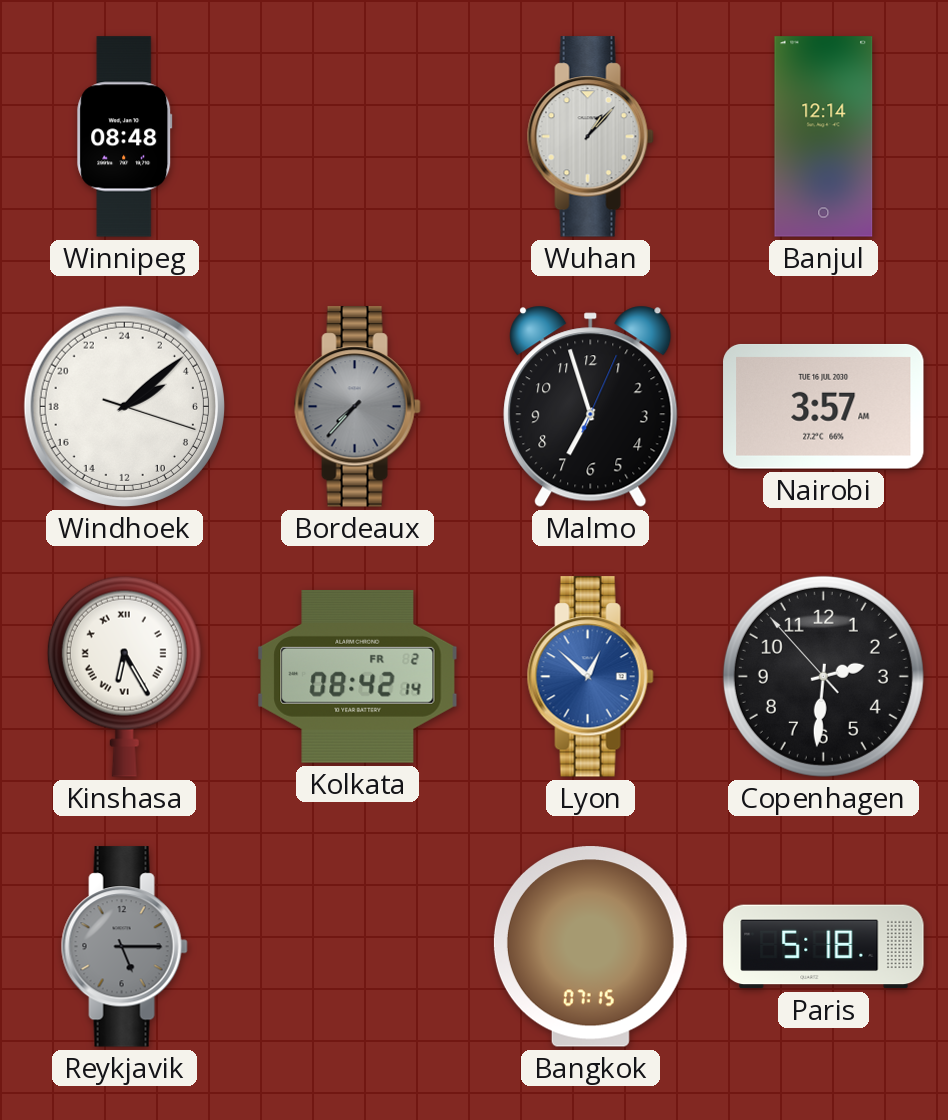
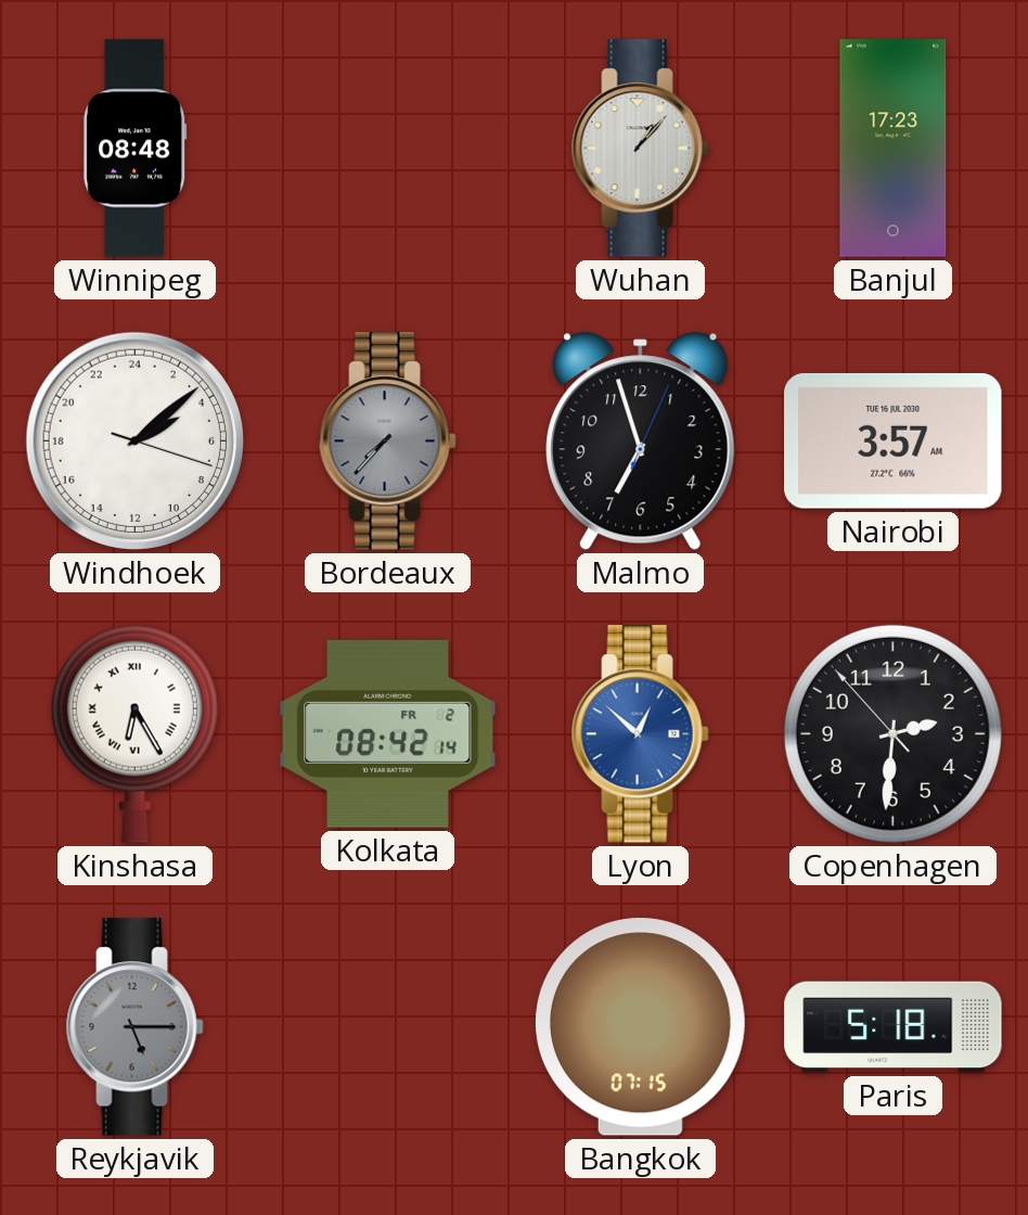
Banjul: 12:14 -> 17:23 (894, 149)
